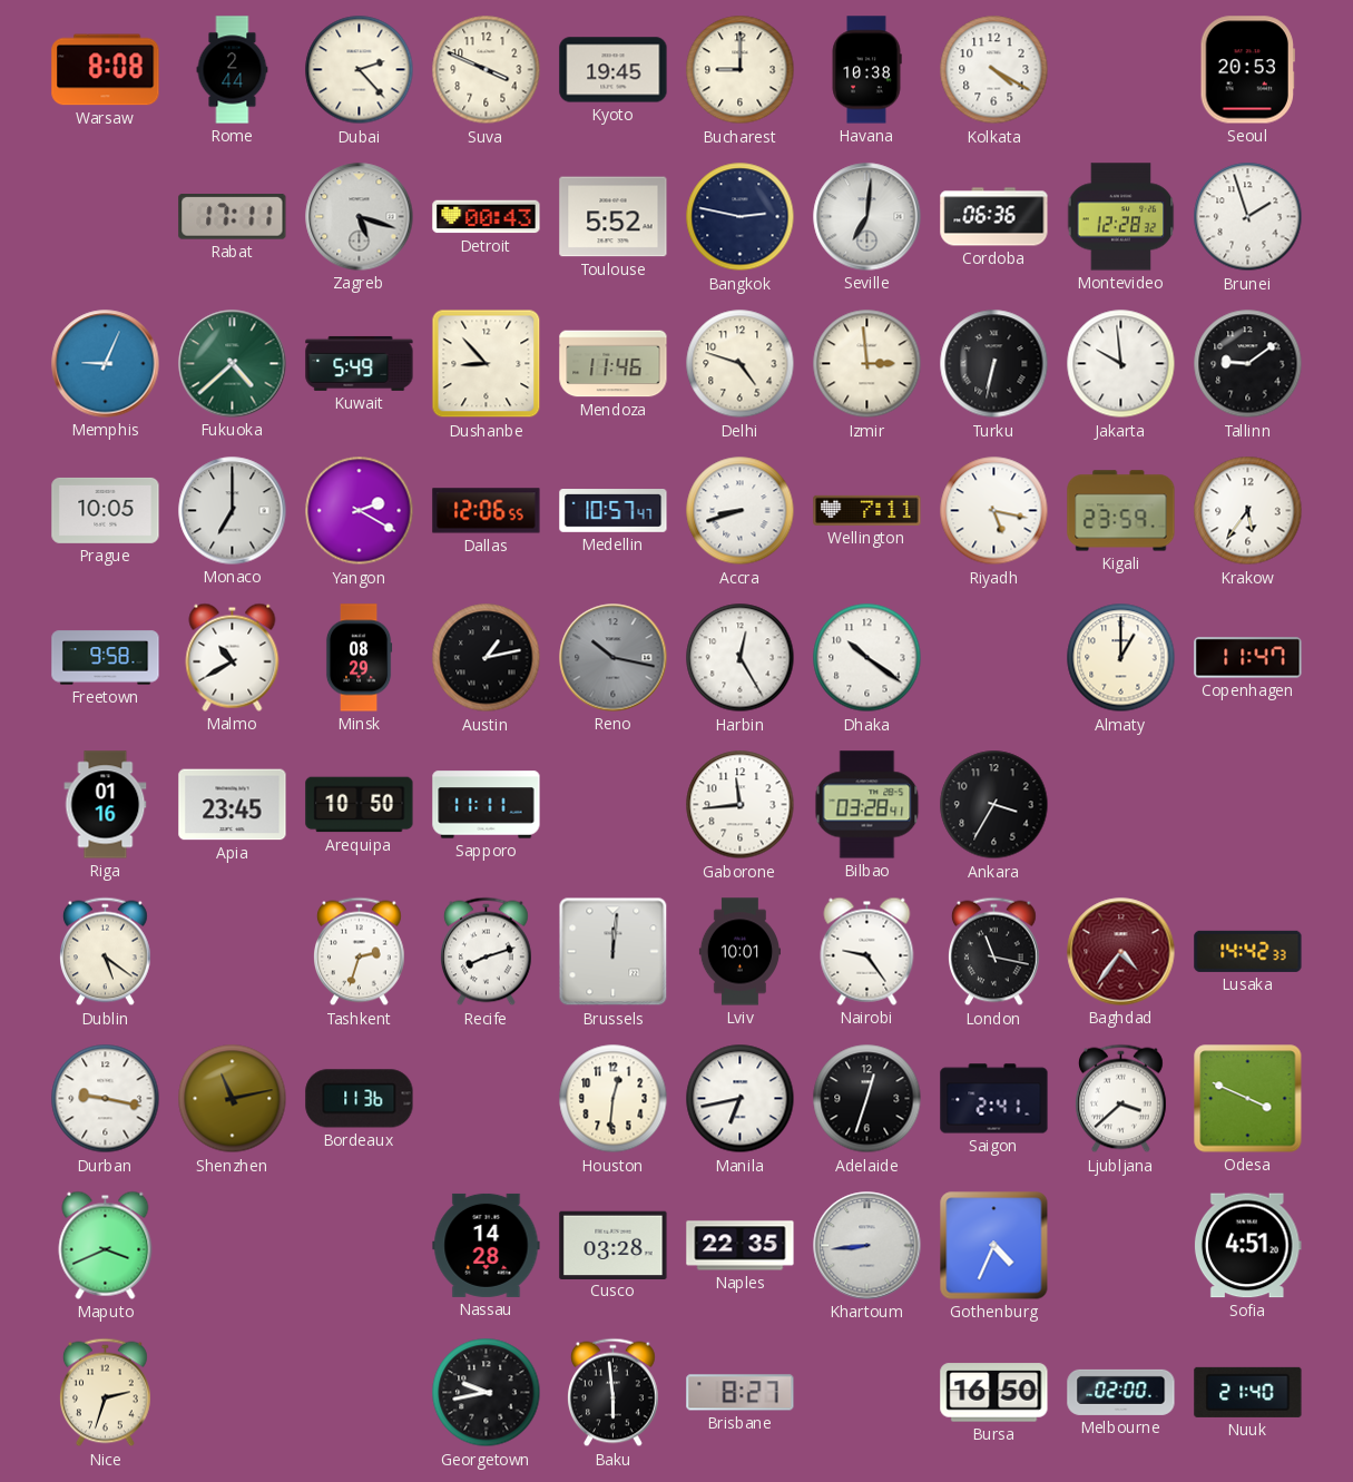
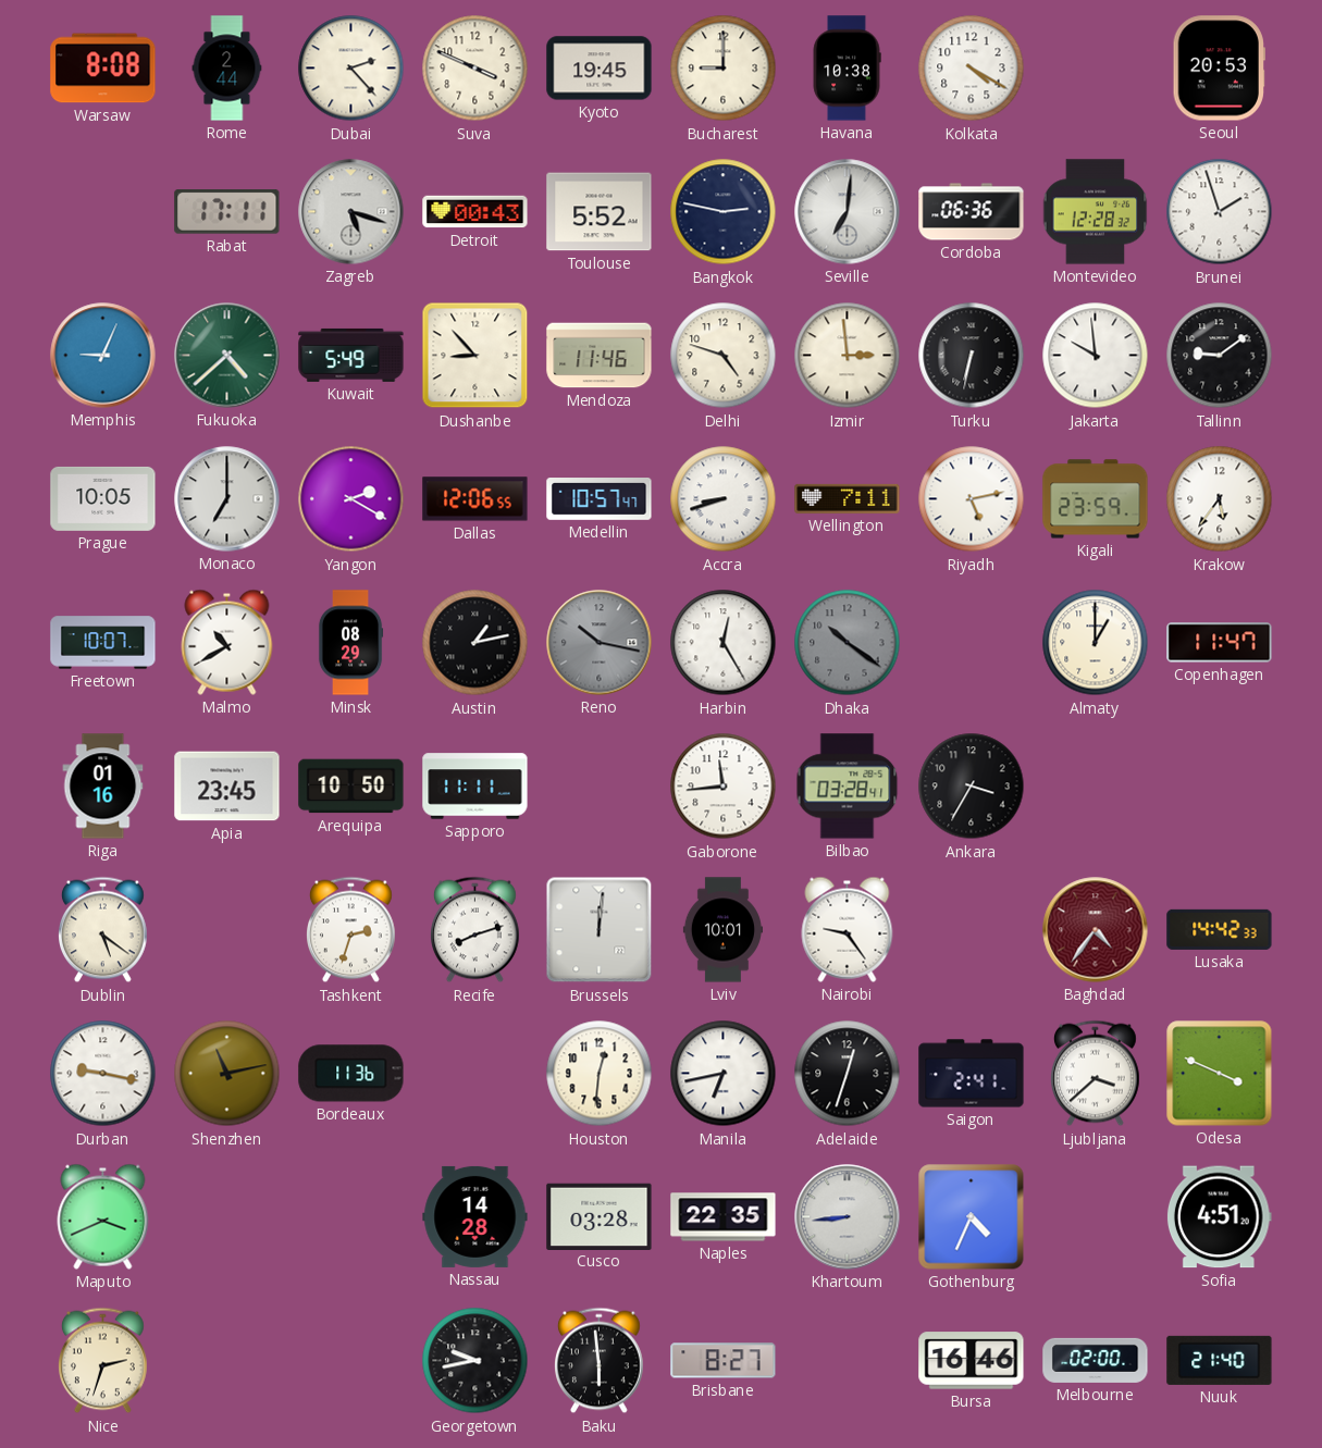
Riyadh: 5:17 -> 5:13 (972, 499)
Freetown: 9:58 -> 10:07 (103, 643)
Dhaka dial: white -> grey (848, 643)
London: 11:17 -> none (994, 952)
Bursa: 16:50 -> 16:46 (972, 1361)
